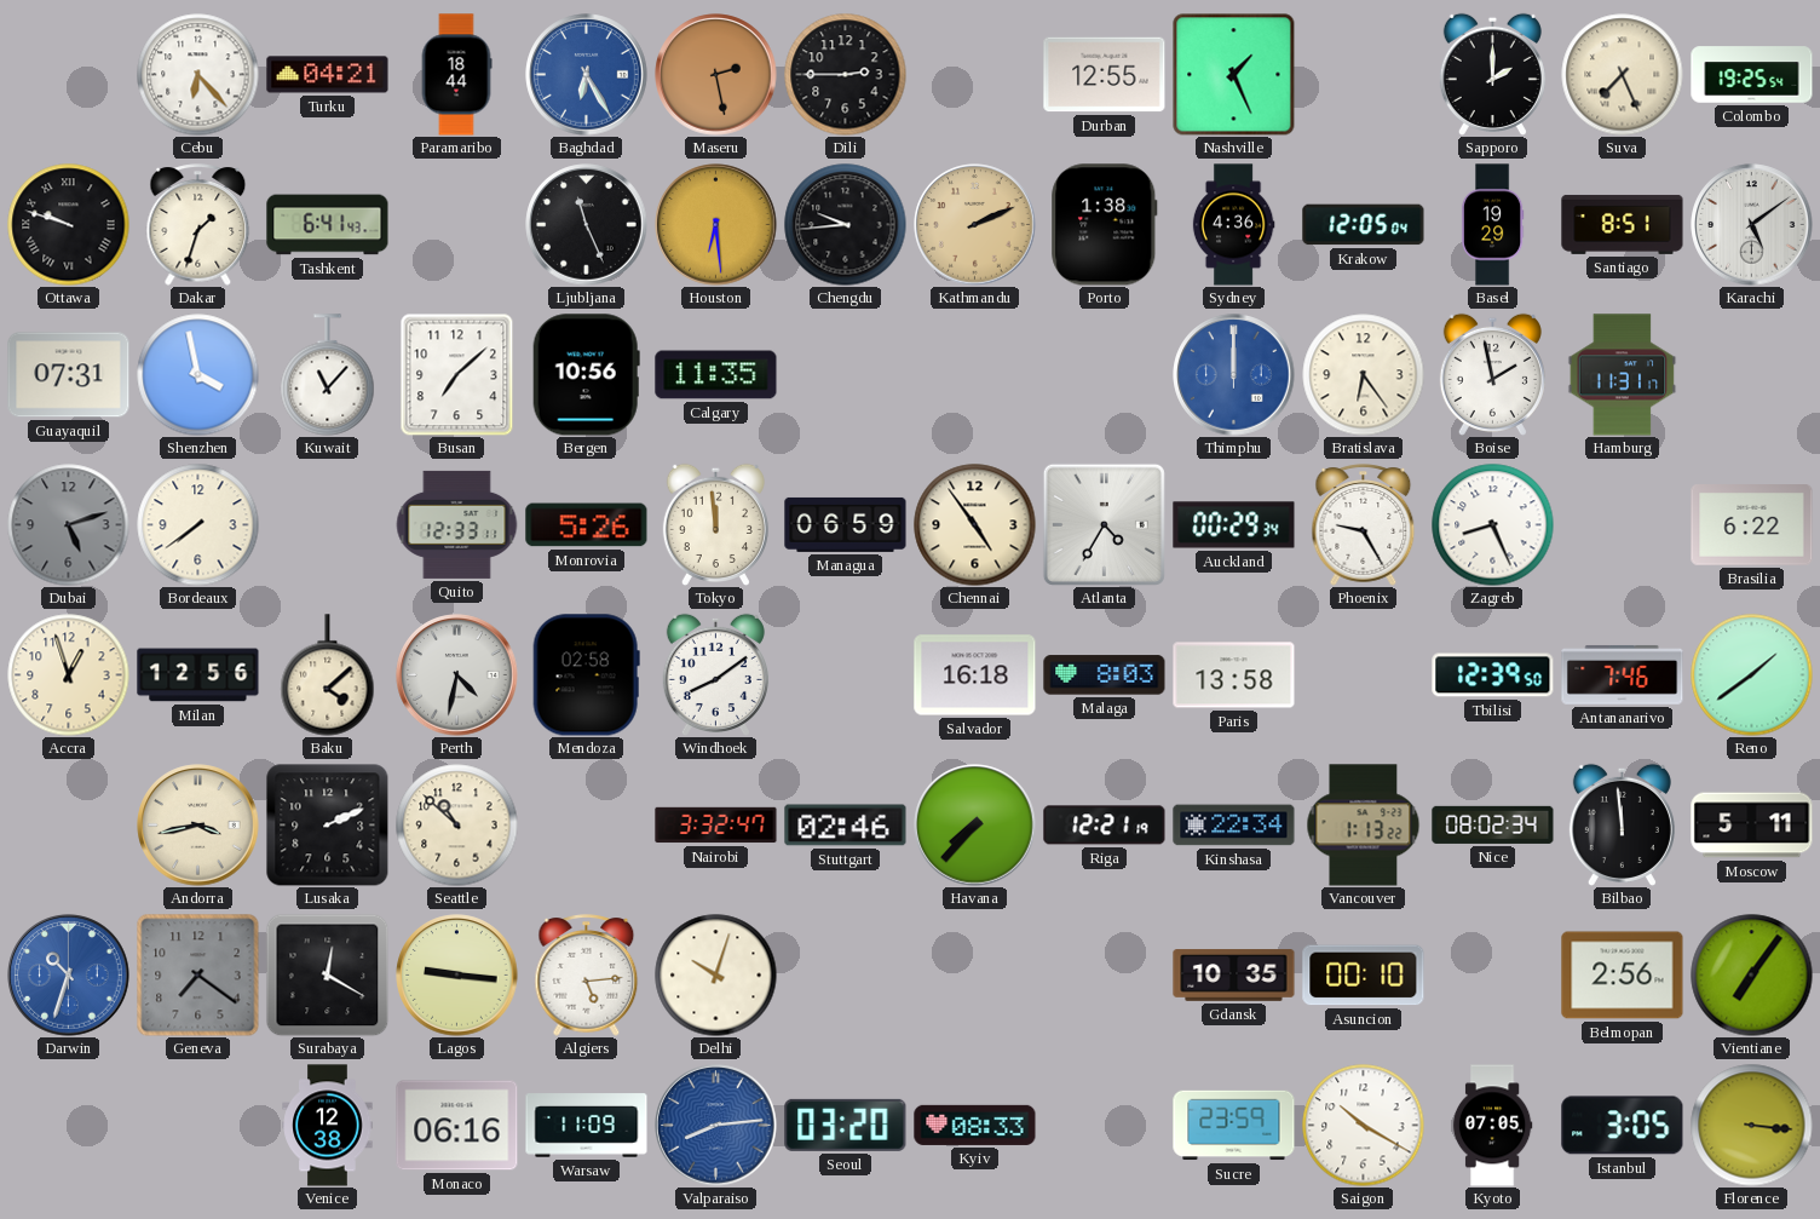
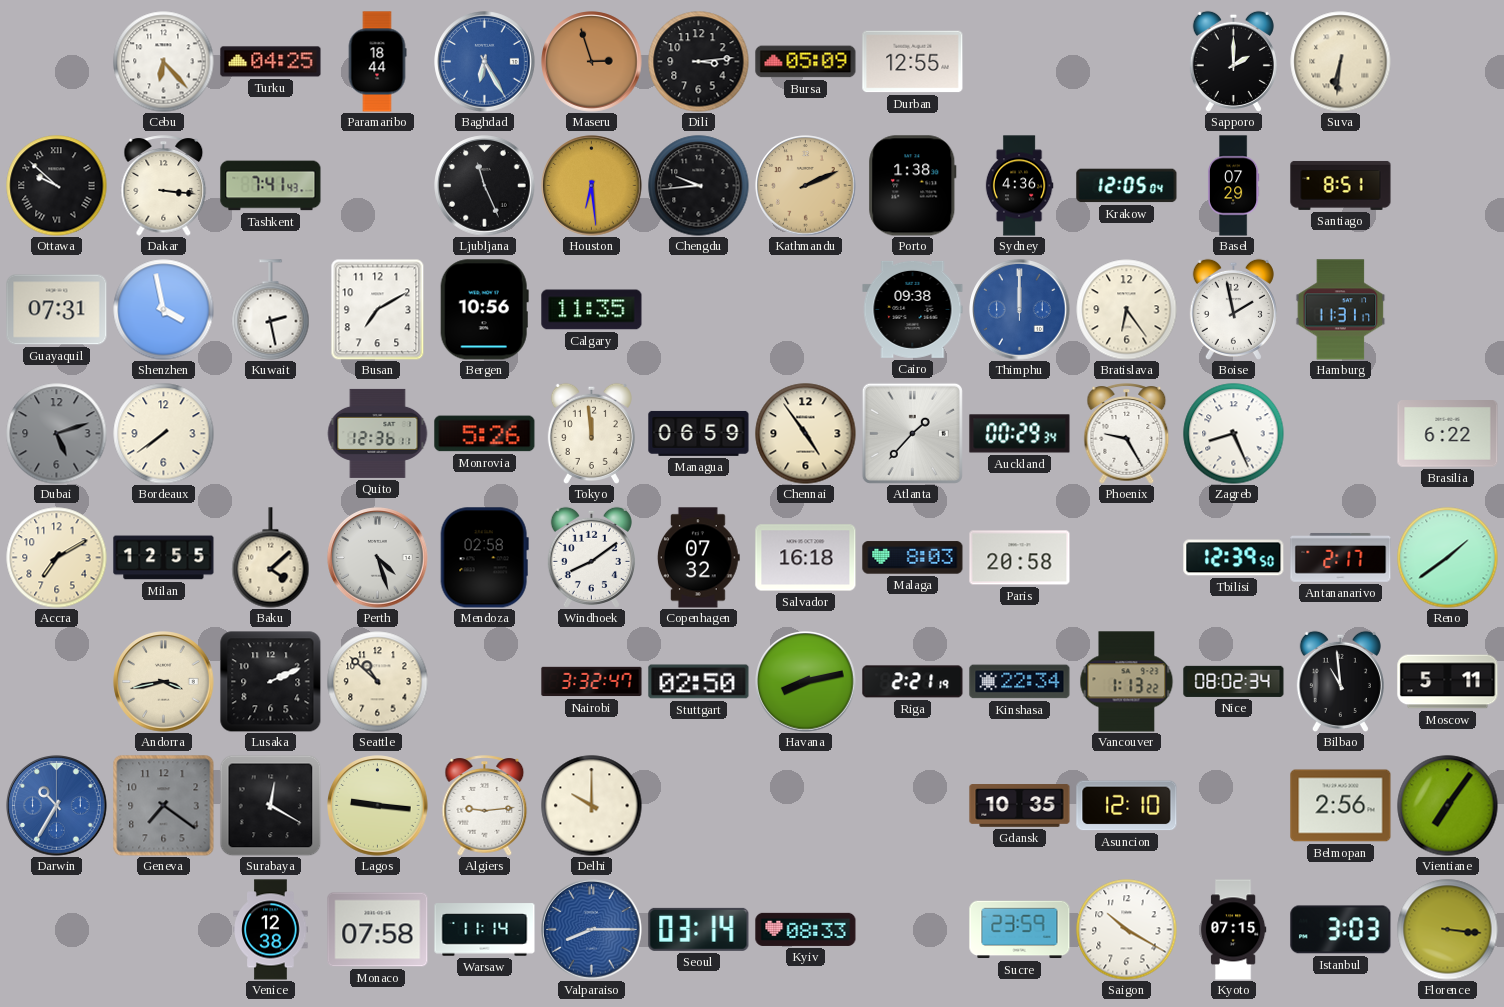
Turku: 04:21 -> 04:25 (271, 62)
Maseru: 2:28 -> 2:57 (592, 62)
Dili: 2:45 -> 3:14 (699, 62)
Bursa: none -> 05:09 (806, 62)
Nashville: 1:26 -> none (1234, 75)
Suva: 7:26 -> 6:31 (1341, 62)
Colombo: 19:25 -> none (1752, 75)
Ottawa: 9:48 -> 9:52 (57, 186)
Dakar: 1:33 -> 3:16 (164, 186)
Tashkent: 6:41 -> 7:41 (271, 186)
Basel: 19:29 -> 07:29 (1233, 186)
Karachi: 5:09 -> none (1752, 225)
Kuwait: 11:07 -> 2:28 (271, 310)
Busan: 7:08 -> 7:10 (378, 309)
Cairo: none -> 09:38 (913, 309)
Quito: 12:33 -> 12:36 (377, 433)
Atlanta: 4:35 -> 1:37 (912, 433)
Accra: 12:57 -> 7:10 (57, 558)
Milan: 12:56 -> 12:55 (164, 558)
Perth: 4:32 -> 4:27 (378, 558)
Copenhagen: none -> 07:32 (698, 558)
Paris: 13:58 -> 20:58 (1020, 558)
Antananarivo: 7:46 -> 2:17 (1341, 557)
Stuttgart: 02:46 -> 02:50 (699, 682)
Havana: 7:37 -> 8:13 (806, 682)
Riga: 12:21 -> 2:21 (913, 682)
Bilbao: 11:59 -> 10:59 (1340, 681)
Darwin: 10:33 -> 10:35 (57, 806)
Algiers: 5:14 -> 9:14 (485, 806)
Delhi: 10:03 -> 10:00 (592, 806)
Asuncion: 00:10 -> 12:10 (1127, 806)
Monaco: 06:16 -> 07:58 (378, 930)
Warsaw: 11:09 -> 11:14 (485, 930)
Valparaiso: 8:14 -> 8:15 (592, 930)
Seoul: 03:20 -> 03:14 (699, 929)
Kyoto: 07:05 -> 07:15 (1233, 930)
Istanbul: 3:05 -> 3:03 (1341, 930)
